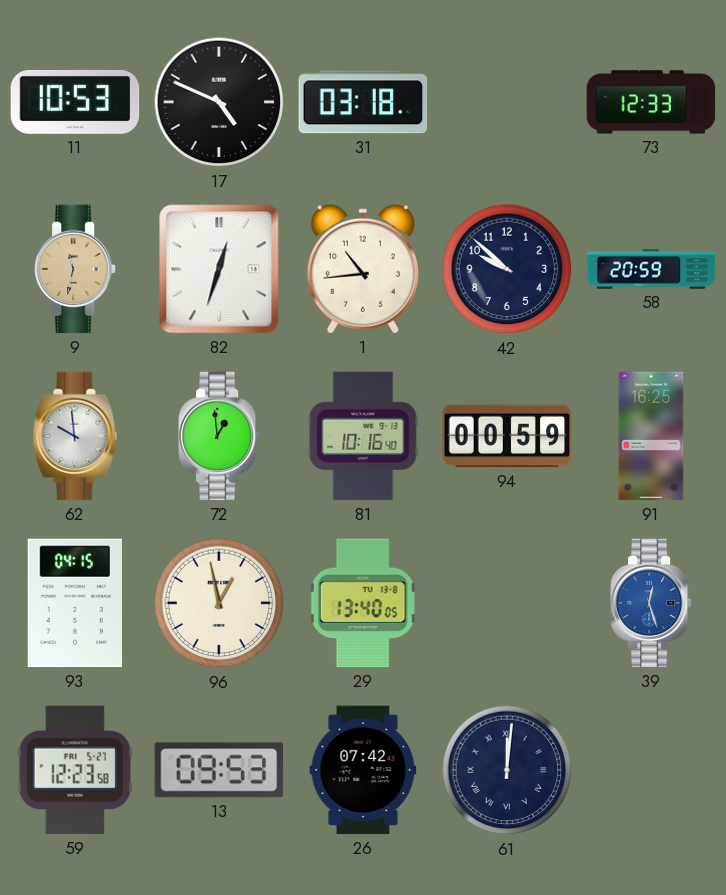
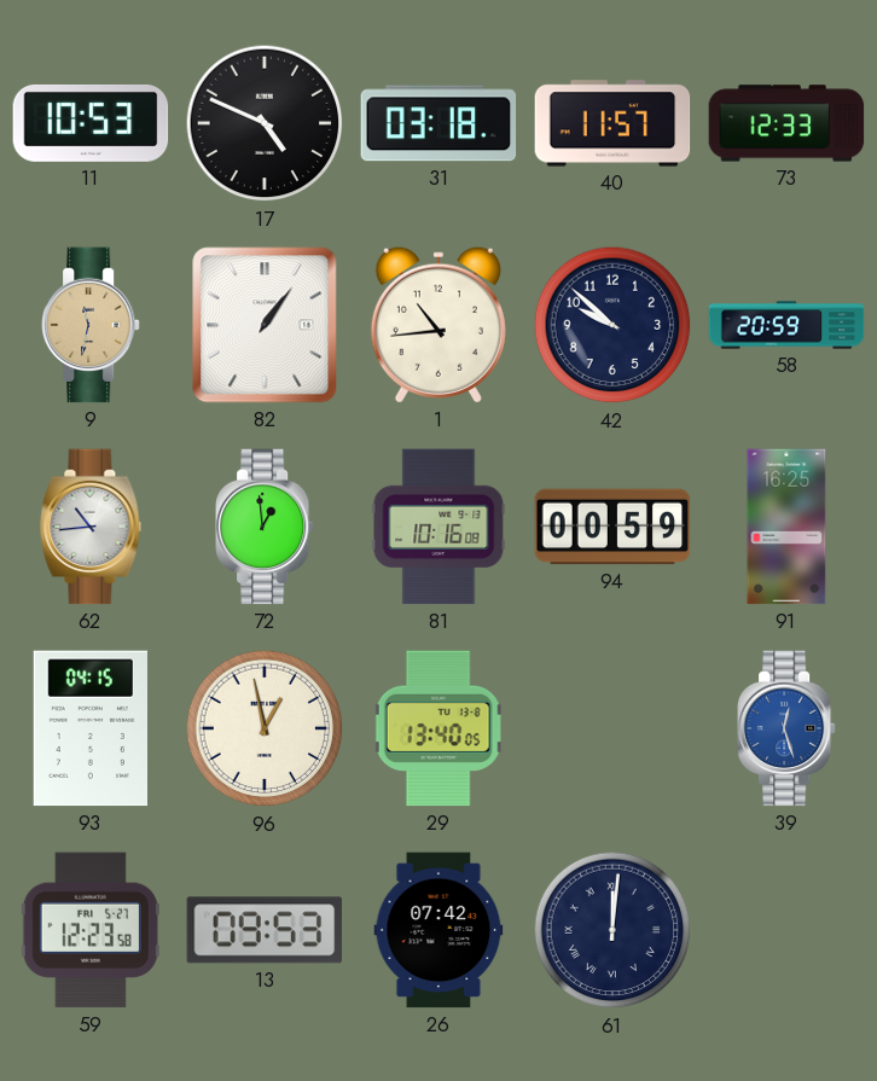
40: none -> 11:57 (612, 123)
82: 12:33 -> 1:06 (265, 325)
62: 9:59 -> 10:44 (91, 527)
81: 10:16:40 -> 10:16:08 (438, 527)
